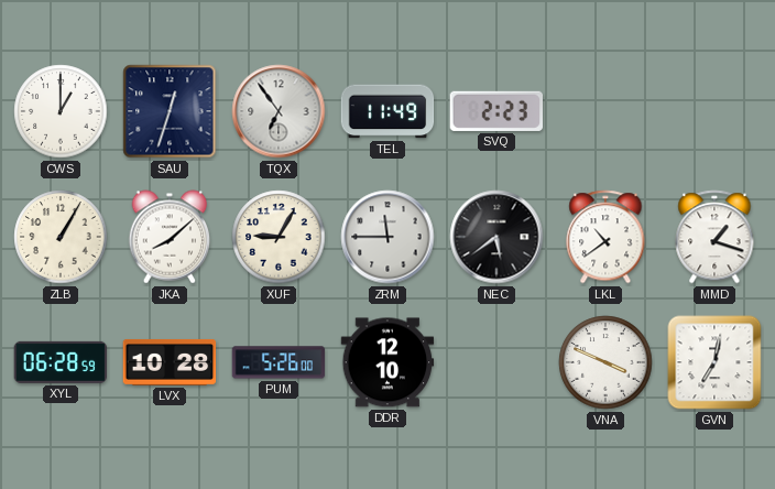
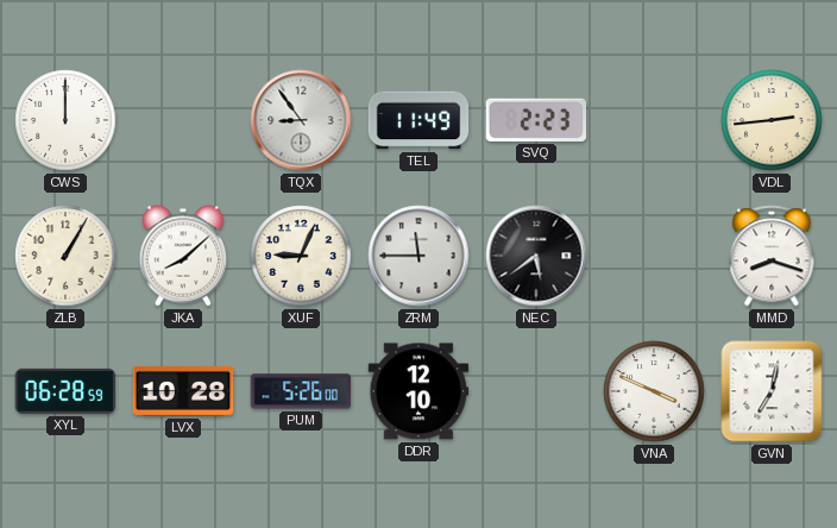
CWS: 1:00 -> 12:00 (65, 120)
SAU: 12:33 -> none (170, 111)
TQX: 6:54 -> 8:54 (301, 120)
VDL: none -> 2:44 (772, 120)
XUF: 9:05 -> 9:04 (301, 256)
LKL: 10:39 -> none (605, 237)
MMD: 1:18 -> 8:18 (772, 256)
